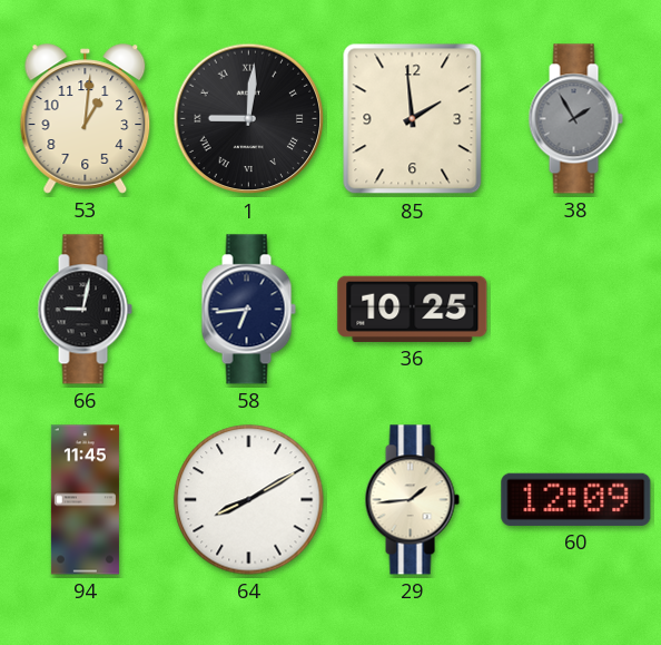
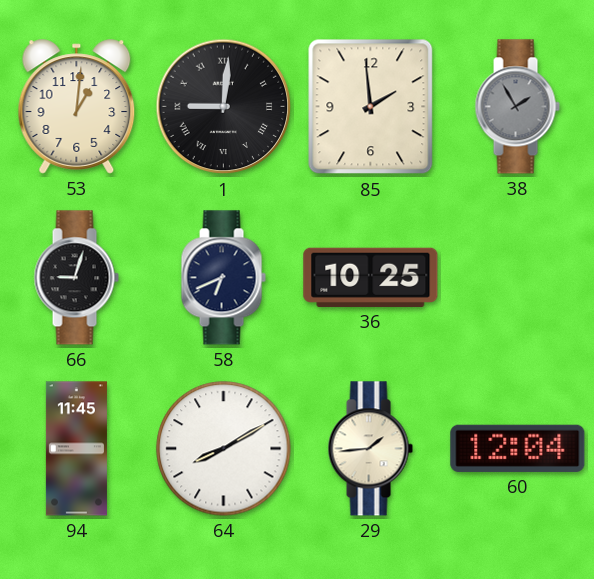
66: 9:02 -> 9:03 (76, 278)
58: 6:44 -> 6:41 (223, 278)
60: 12:09 -> 12:04 (518, 448)
